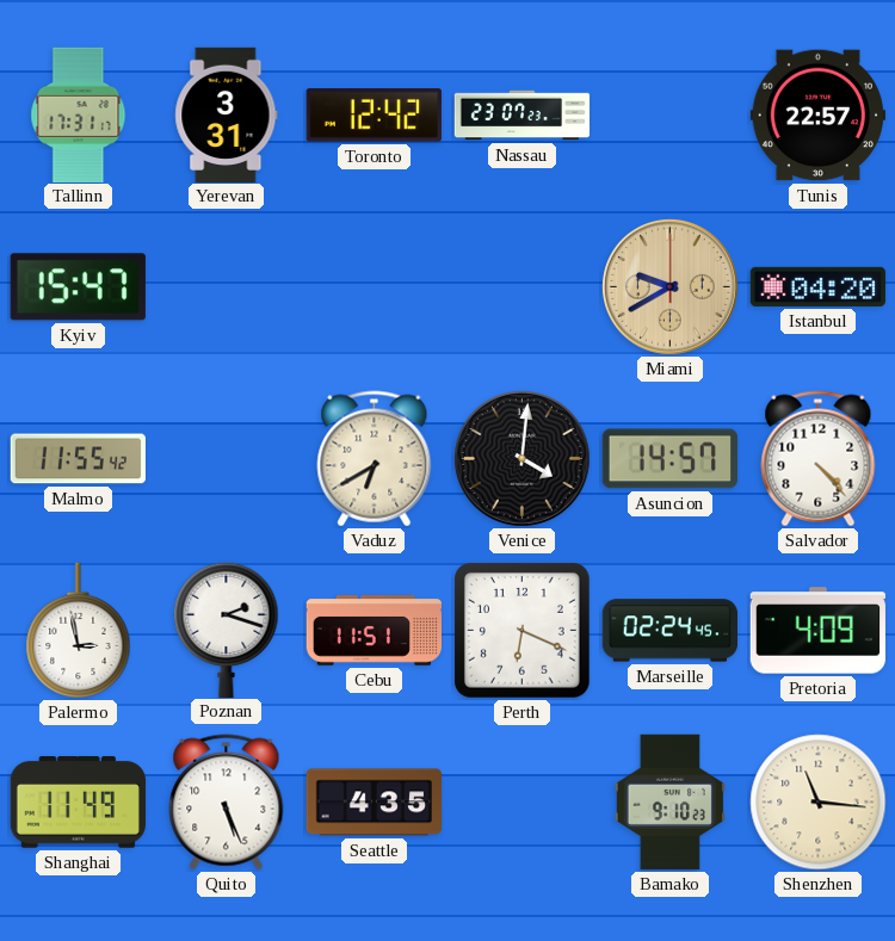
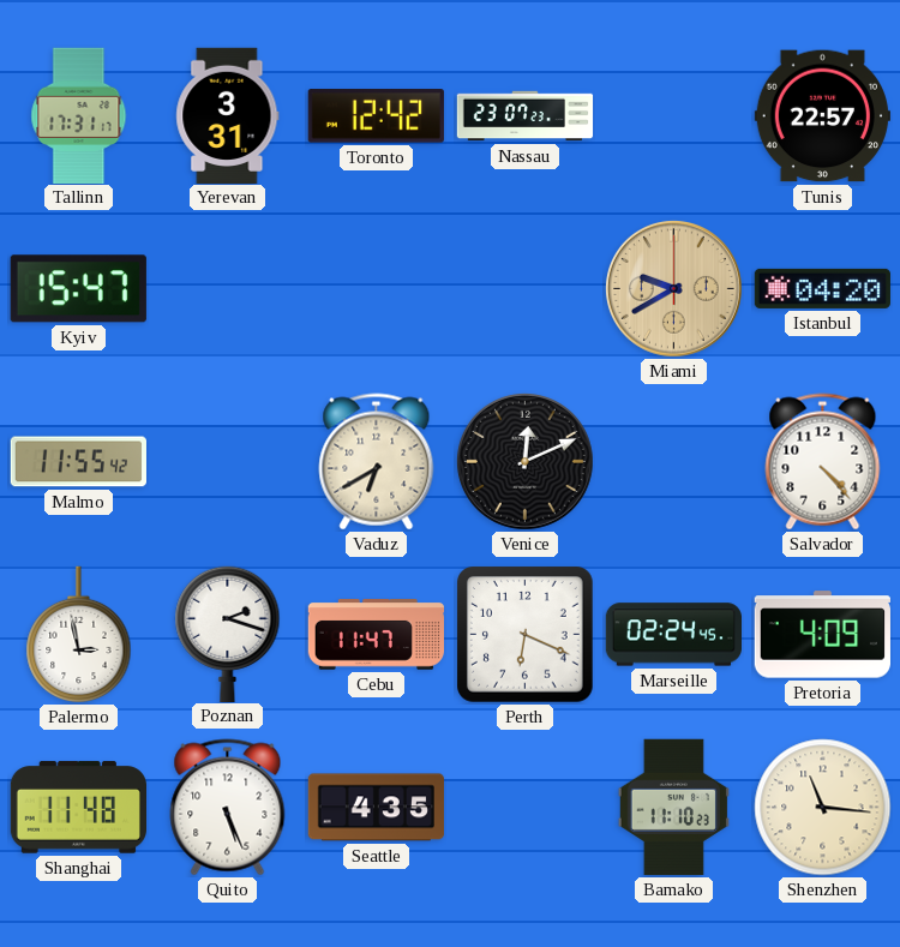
Venice: 4:01 -> 12:11 (524, 461)
Asuncion: 14:57 -> none (669, 459)
Cebu: 11:51 -> 11:47 (376, 635)
Shanghai: 11:49 -> 11:48 (78, 808)
Bamako: 9:10 -> 11:10 (673, 807)
